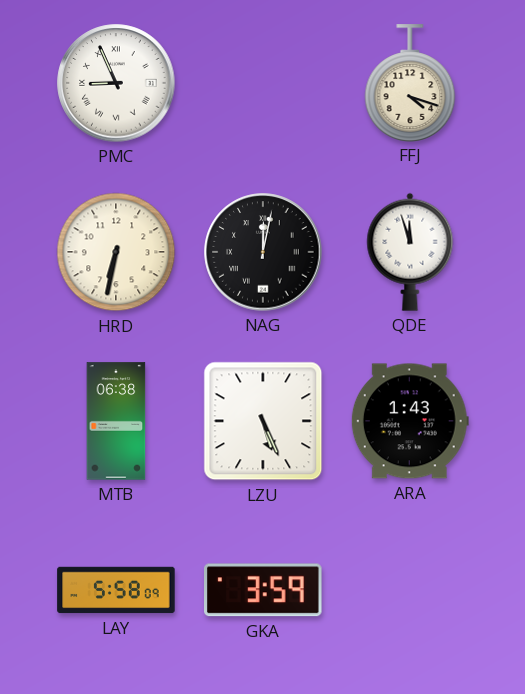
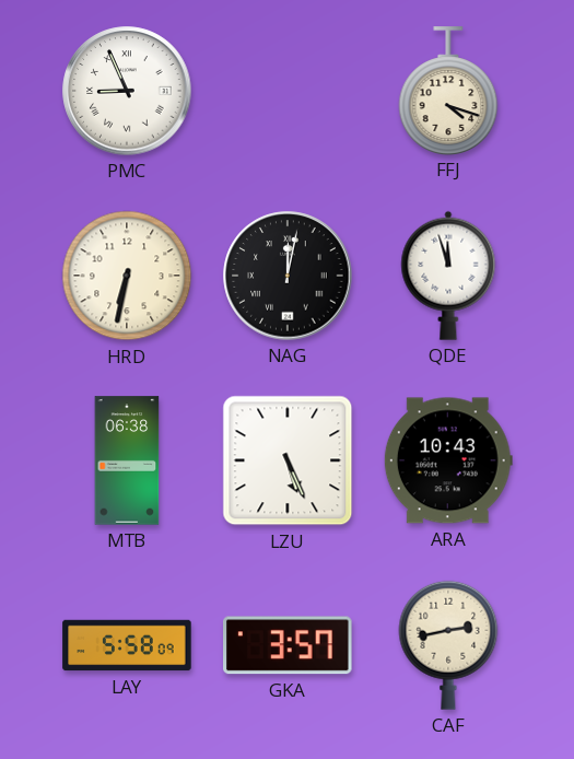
ARA: 1:43 -> 10:43 (448, 460)
GKA: 3:59 -> 3:57 (288, 645)
CAF: none -> 2:43 (448, 645)
